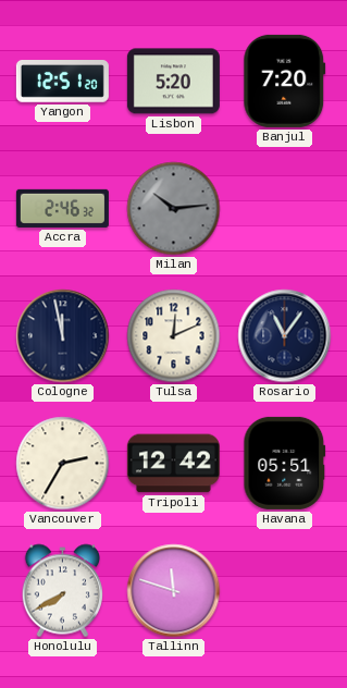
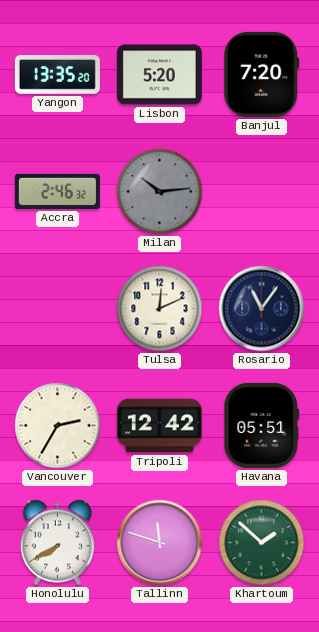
Yangon: 12:51 -> 13:35 (57, 75)
Cologne: 11:58 -> none (63, 336)
Khartoum: none -> 1:52 (262, 543)
